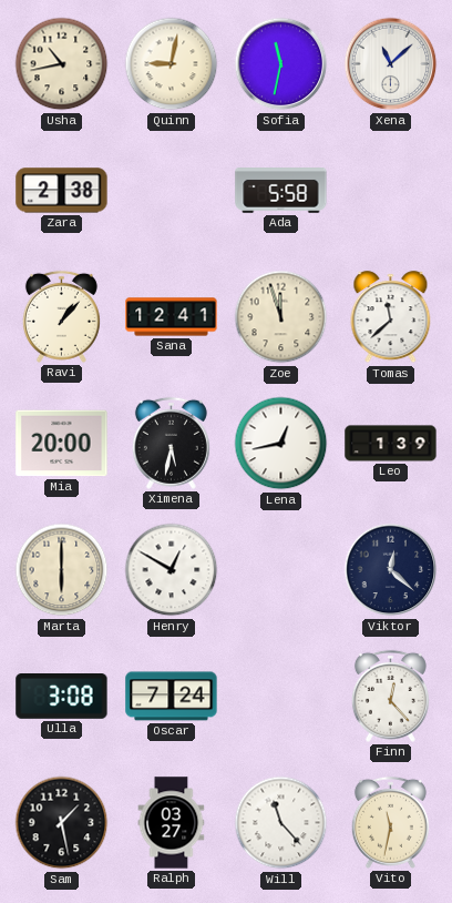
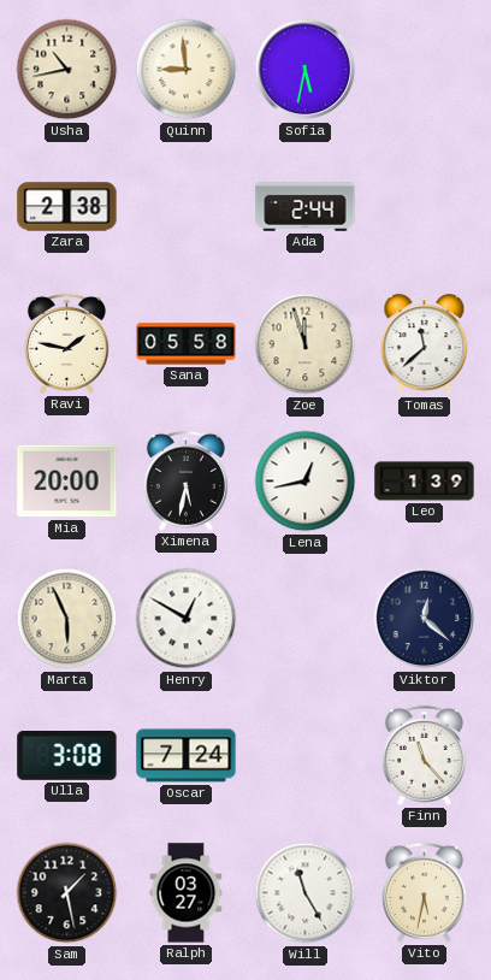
Quinn: 9:02 -> 8:59 (187, 70)
Sofia: 11:32 -> 5:32 (306, 70)
Xena: 11:08 -> none (391, 64)
Ada: 5:58 -> 2:44 (306, 207)
Ravi: 1:07 -> 1:47 (66, 343)
Sana: 12:41 -> 05:58 (187, 344)
Marta: 6:00 -> 5:56 (67, 619)
Finn: 12:23 -> 11:23 (424, 755)
Will: 11:23 -> 11:25 (306, 893)
Vito: 11:32 -> 5:32 (424, 892)
